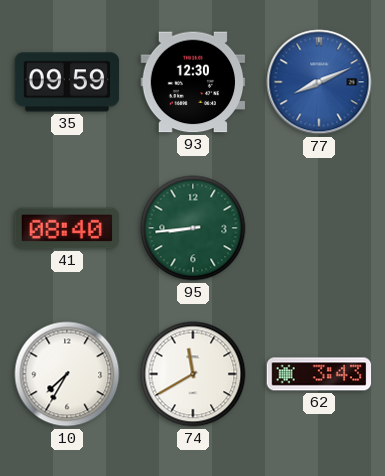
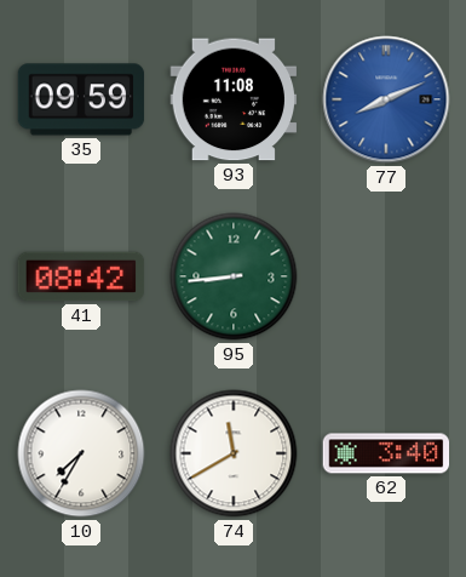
93: 12:30 -> 11:08 (234, 99)
41: 08:40 -> 08:42 (81, 276)
62: 3:43 -> 3:40 (386, 453)
